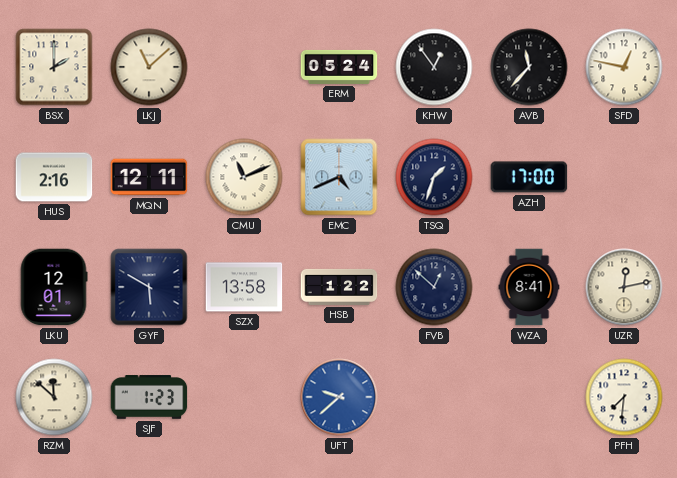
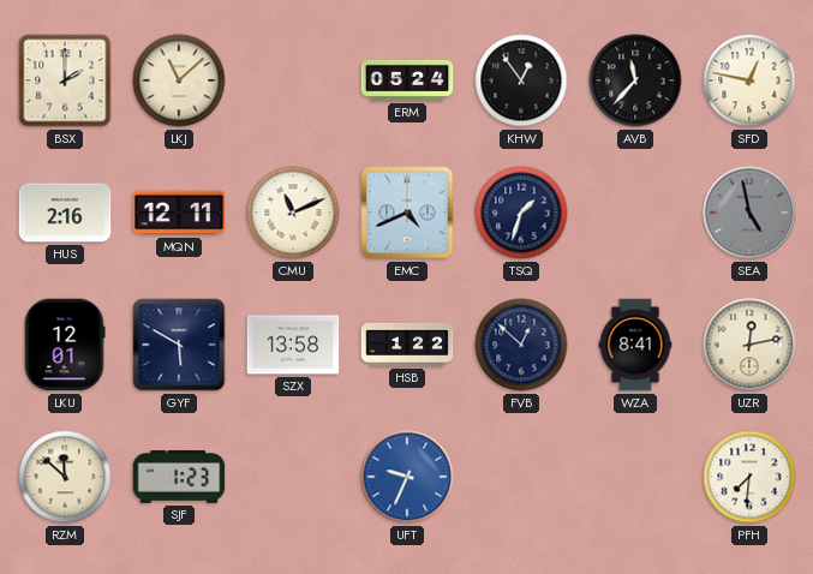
AZH: 17:00 -> none (529, 177)
SEA: none -> 4:58 (749, 213)
UFT: 9:38 -> 9:34 (407, 477)
